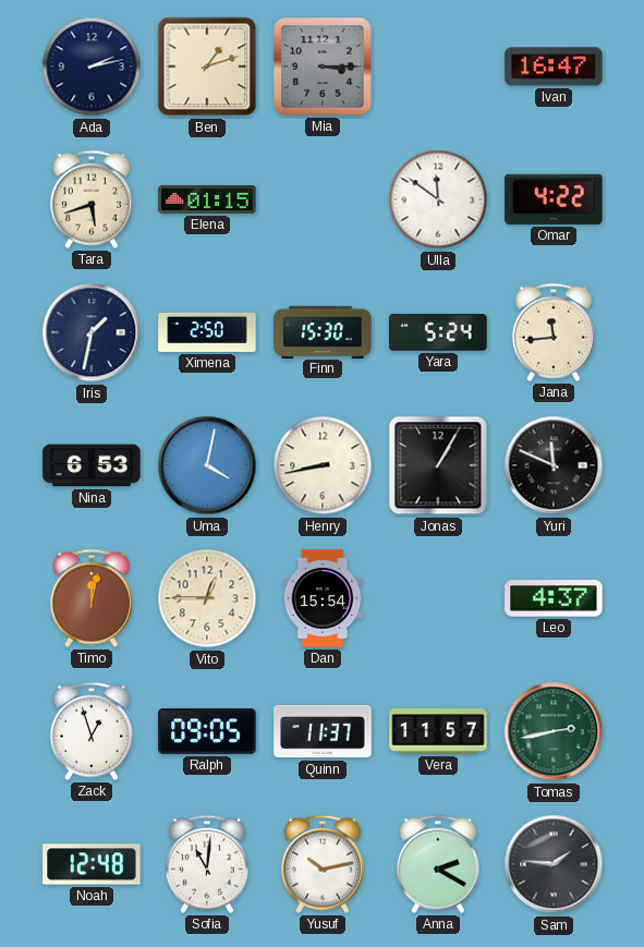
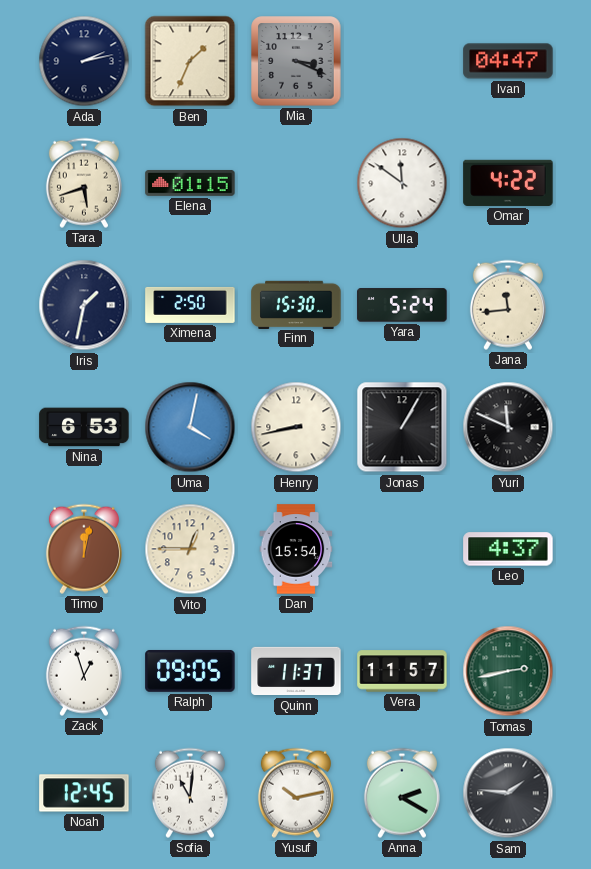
Ben: 1:12 -> 1:34 (190, 61)
Mia: 3:15 -> 3:19 (296, 61)
Ivan: 16:47 -> 04:47 (508, 61)
Noah: 12:48 -> 12:45 (84, 793)
